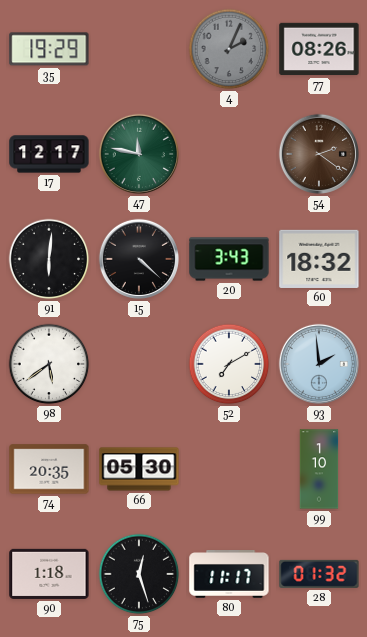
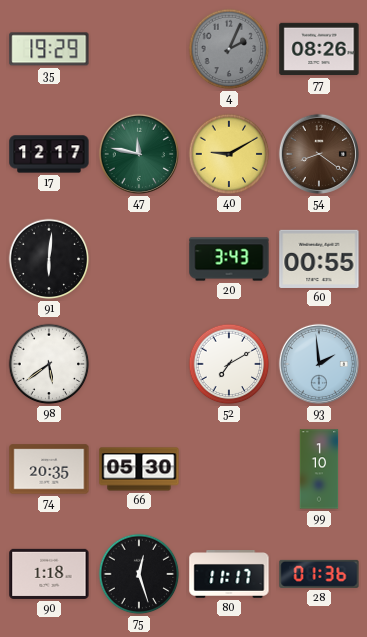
40: none -> 9:10 (229, 154)
54: 2:21 -> 8:21 (319, 154)
15: 4:22 -> none (139, 259)
60: 18:32 -> 00:55 (319, 259)
28: 01:32 -> 01:36 (319, 574)
